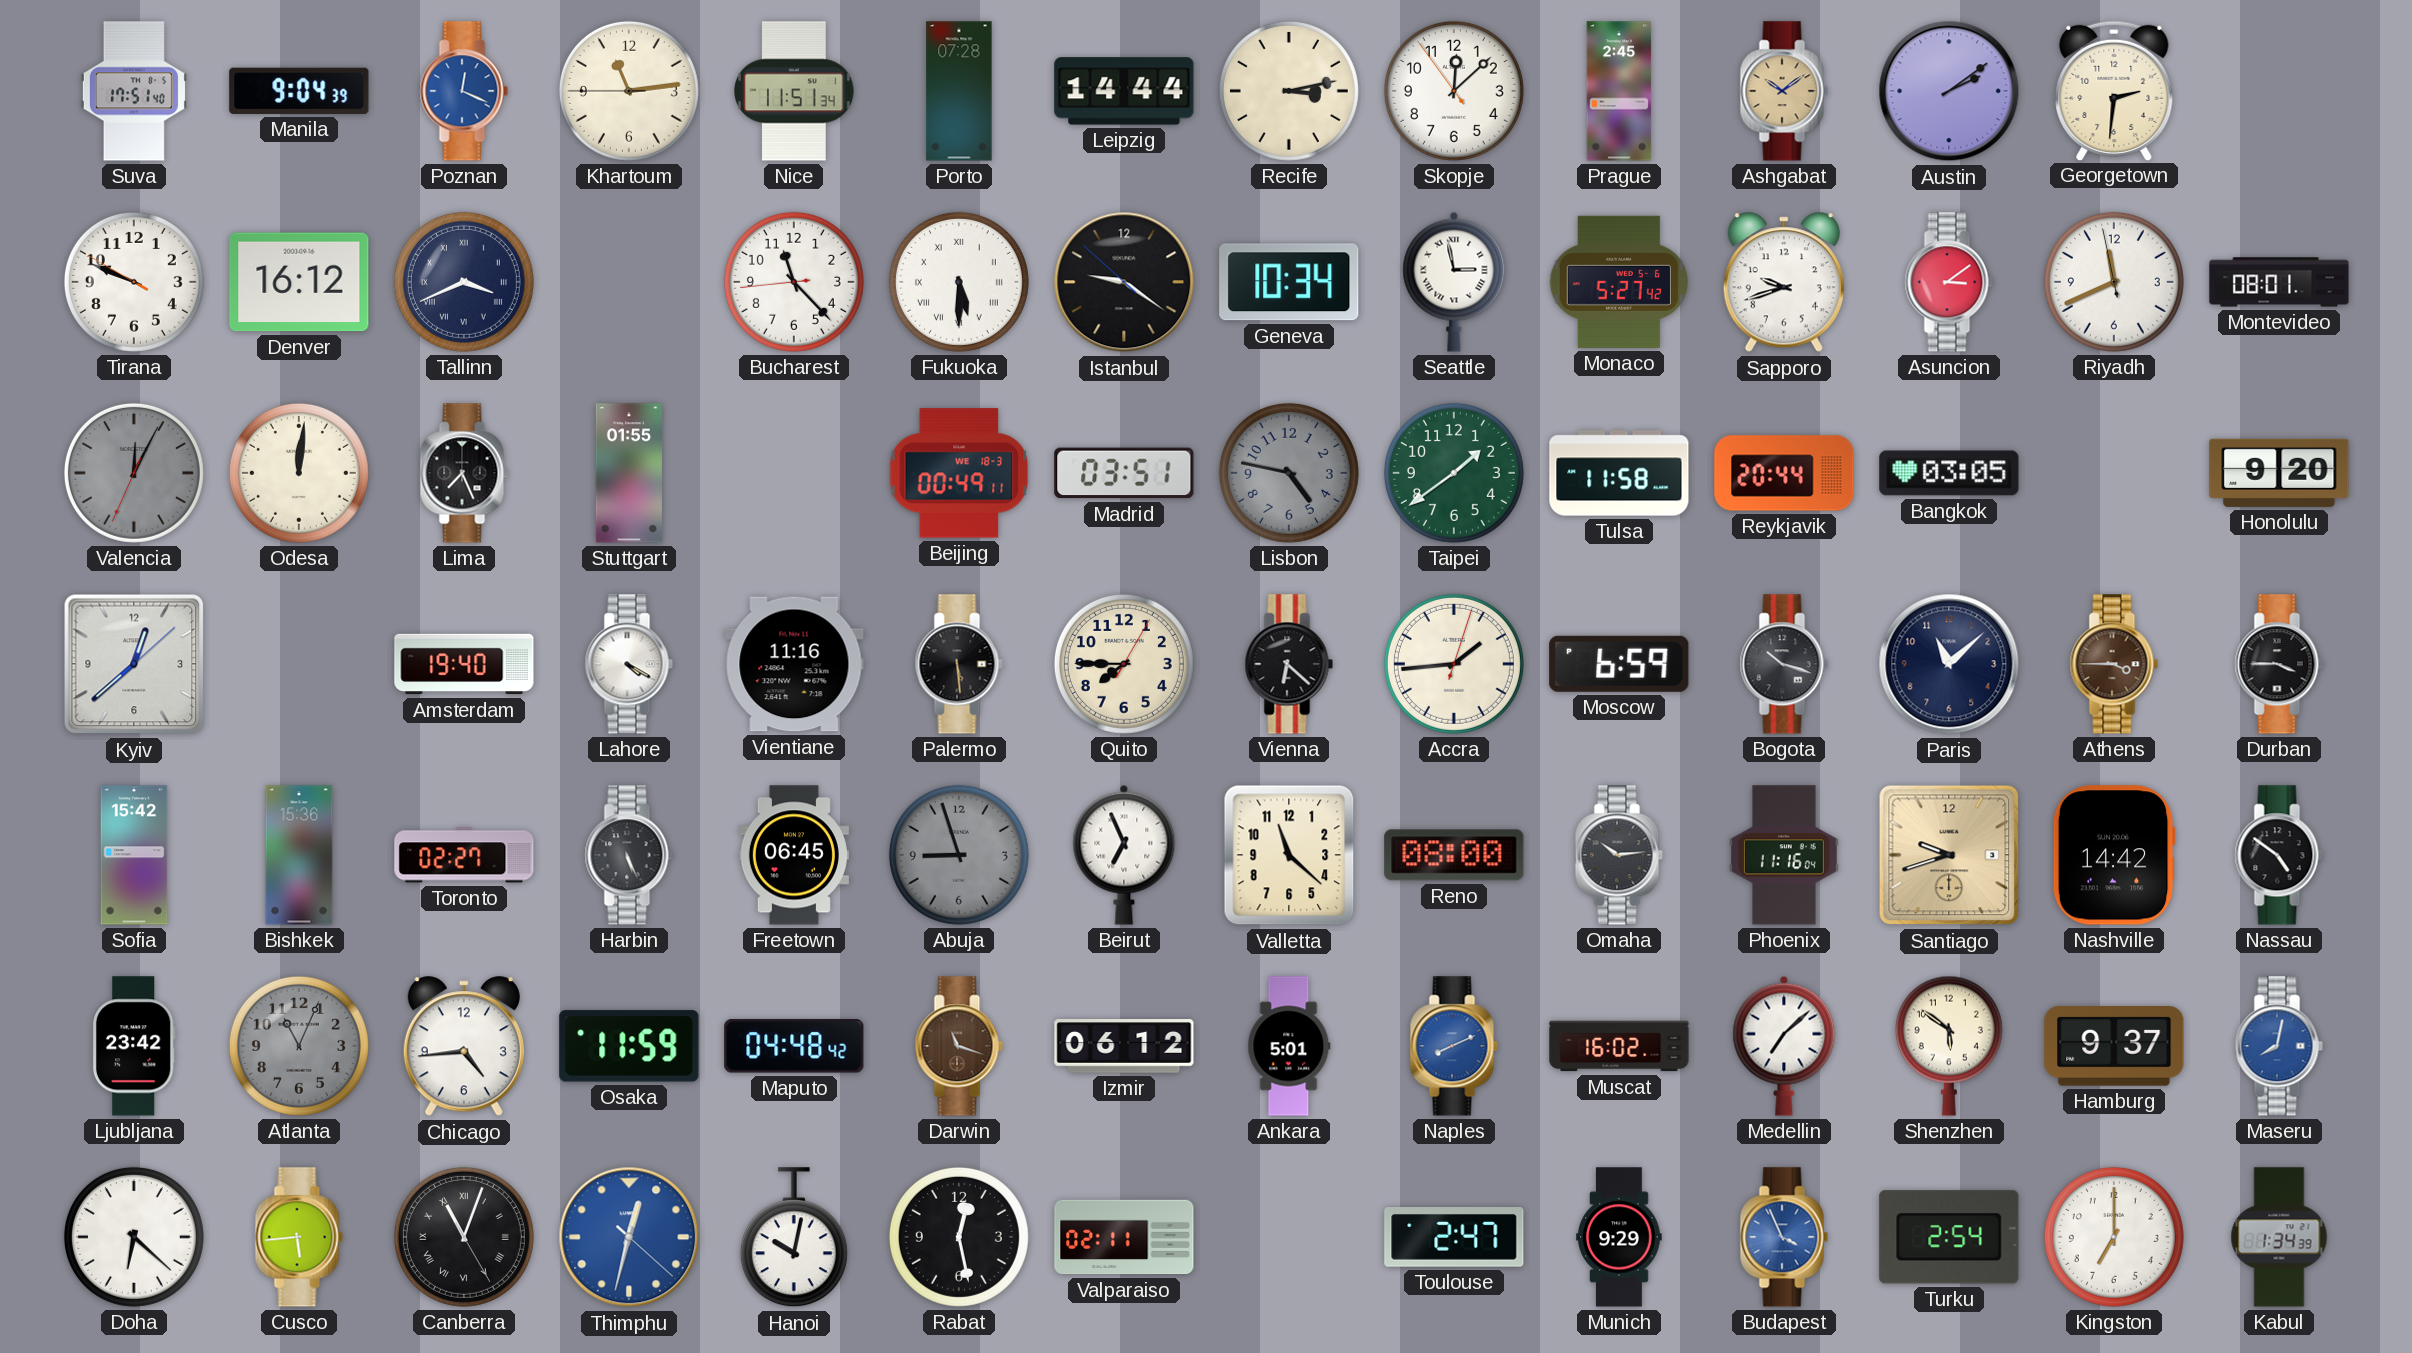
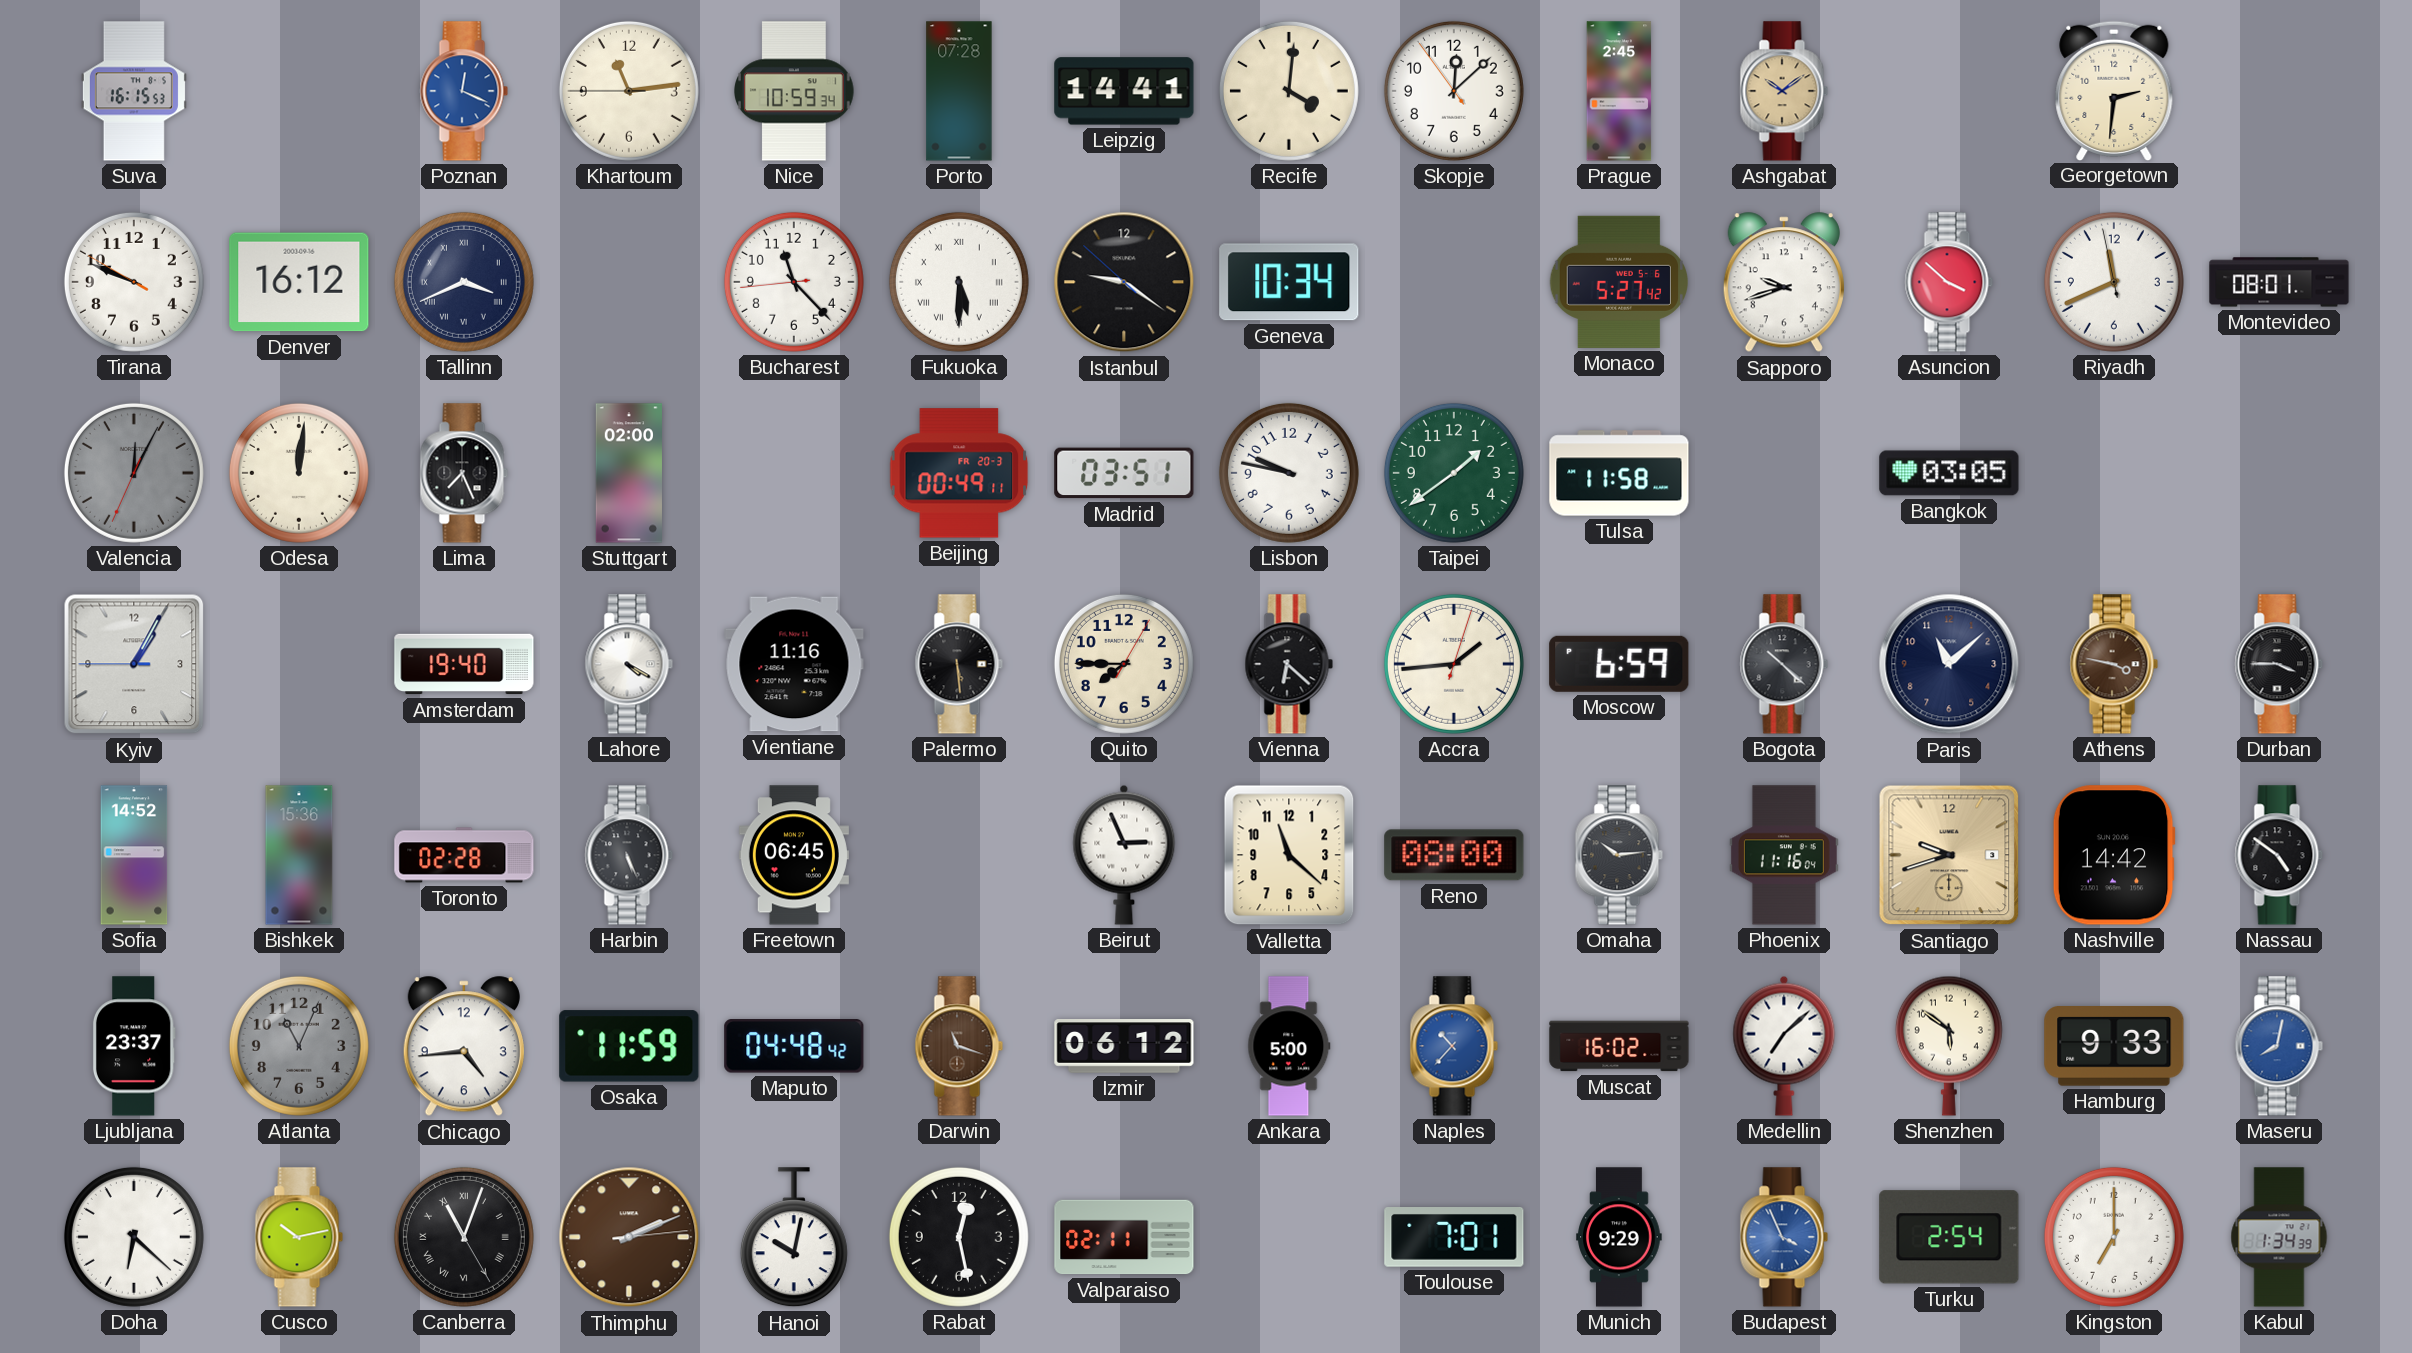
Suva: 17:51 -> 16:15 (134, 91)
Manila: 9:04 -> none (299, 91)
Nice: 11:51 -> 10:59 (795, 91)
Leipzig: 14:44 -> 14:41 (1124, 91)
Recife: 3:13 -> 4:01 (1289, 91)
Austin: 2:09 -> none (1949, 91)
Seattle: 2:58 -> none (1454, 282)
Asuncion: 3:09 -> 3:52 (1949, 282)
Stuttgart: 01:55 -> 02:00 (628, 473)
Beijing date: WE 18-3 -> FR 20-3 (959, 473)
Lisbon: 4:47 -> 9:47 (1289, 473)
Lisbon dial: grey -> white (1289, 473)
Reykjavik: 20:44 -> none (1784, 473)
Honolulu: 9:20 -> none (2279, 473)
Kyiv: 12:38 -> 1:04 (134, 664)
Bogota: 10:18 -> 10:22 (1784, 664)
Athens: 3:45 -> 3:47 (2114, 664)
Sofia: 15:42 -> 14:52 (134, 855)
Toronto: 02:27 -> 02:28 (464, 855)
Abuja: 8:57 -> none (959, 855)
Beirut: 6:56 -> 2:56 (1124, 855)
Ljubljana: 23:42 -> 23:37 (134, 1046)
Ankara: 5:01 -> 5:00 (1289, 1046)
Naples: 8:11 -> 10:37 (1454, 1046)
Hamburg: 9:37 -> 9:33 (2114, 1047)
Cusco: 5:44 -> 10:13 (299, 1237)
Thimphu: 12:32 -> 2:11 (629, 1237)
Thimphu dial: blue -> brown (629, 1237)
Toulouse: 2:47 -> 7:01 (1454, 1238)
